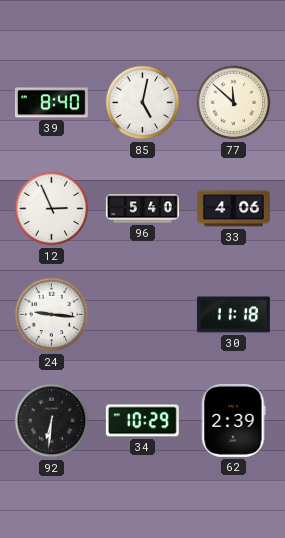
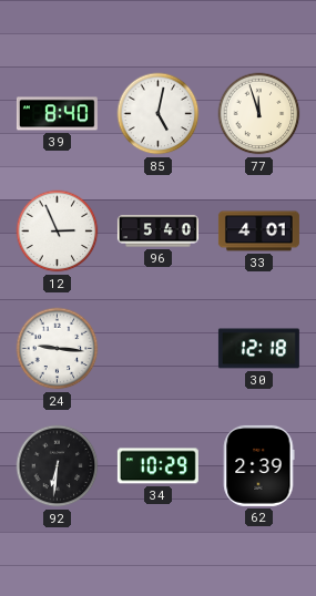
77: 11:52 -> 11:57 (259, 114)
33: 4:06 -> 4:01 (258, 232)
30: 11:18 -> 12:18 (258, 349)
